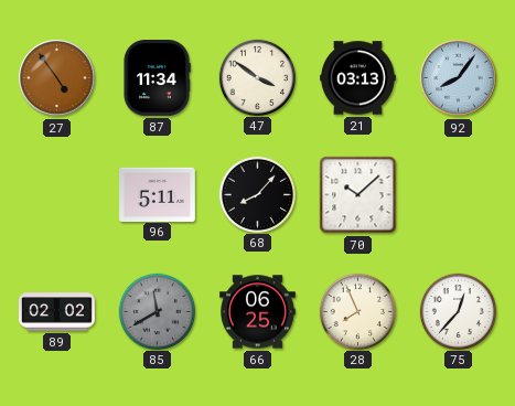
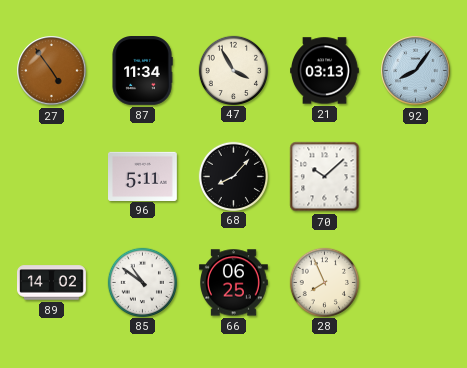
47: 3:51 -> 3:55 (233, 70)
89: 02:02 -> 14:02 (52, 283)
85: 11:40 -> 10:51 (142, 282)
85 dial: grey -> white (142, 282)
75: 12:37 -> none (458, 311)
